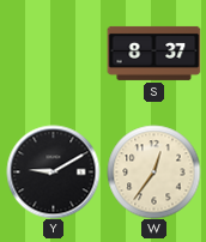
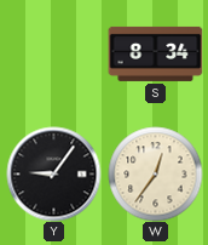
S: 8:37 -> 8:34 (155, 53)
Y: 9:10 -> 9:06 (53, 173)
